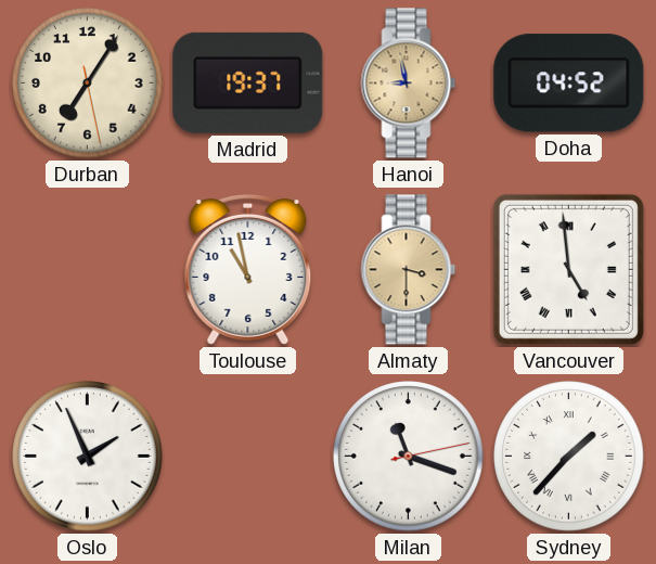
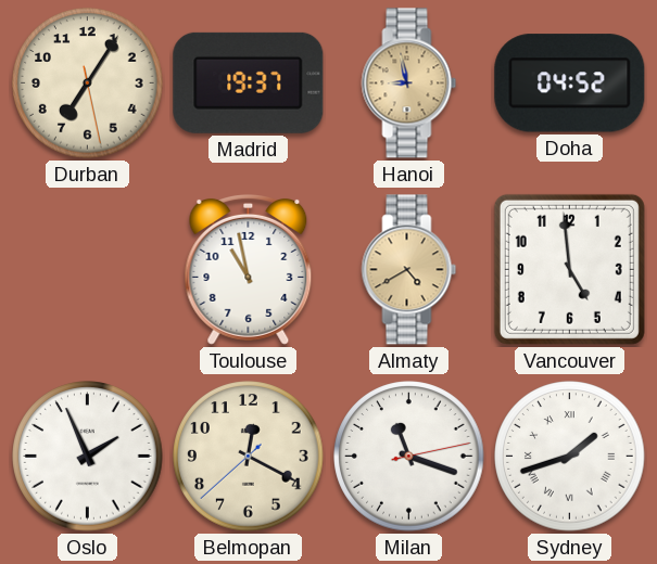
Almaty: 3:30 -> 4:40 (409, 270)
Vancouver numerals: Roman -> Arabic (569, 269)
Belmopan: none -> 12:19 (249, 457)
Sydney: 1:37 -> 1:42 (570, 457)
